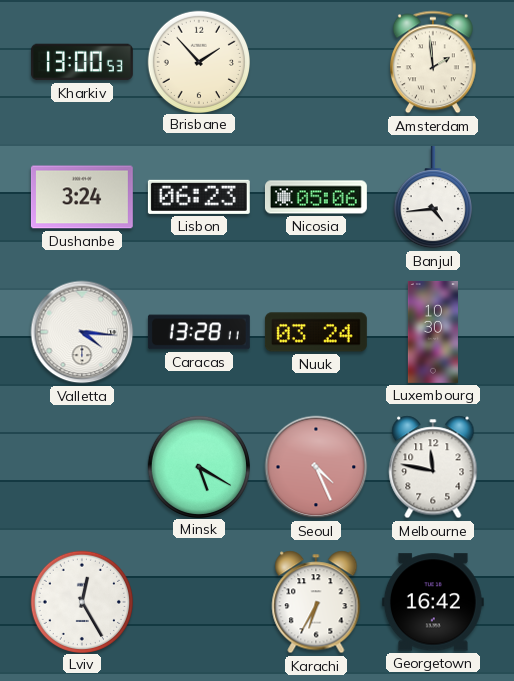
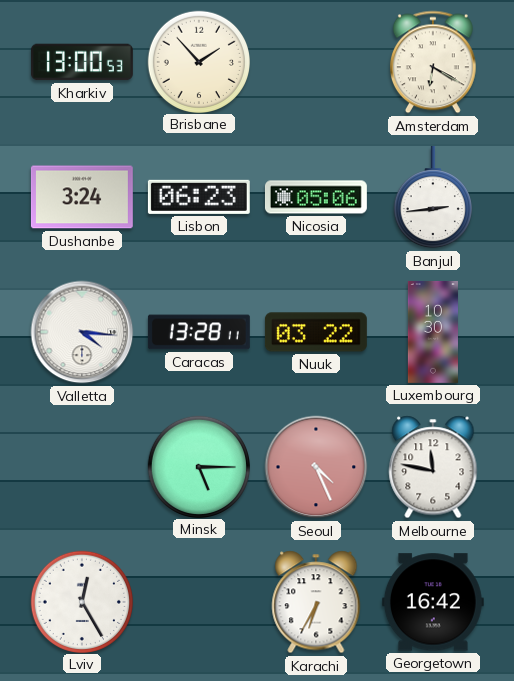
Amsterdam: 1:59 -> 6:20 (433, 62)
Banjul: 4:44 -> 2:44 (433, 197)
Nuuk: 03:24 -> 03:22 (316, 332)
Minsk: 5:20 -> 5:15 (198, 466)
